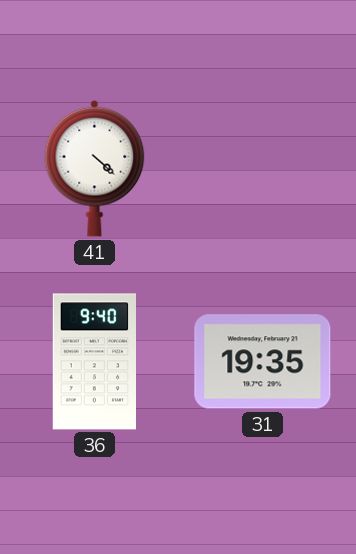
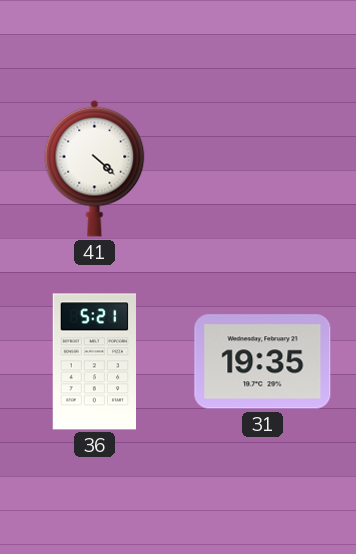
36: 9:40 -> 5:21 (94, 362)
